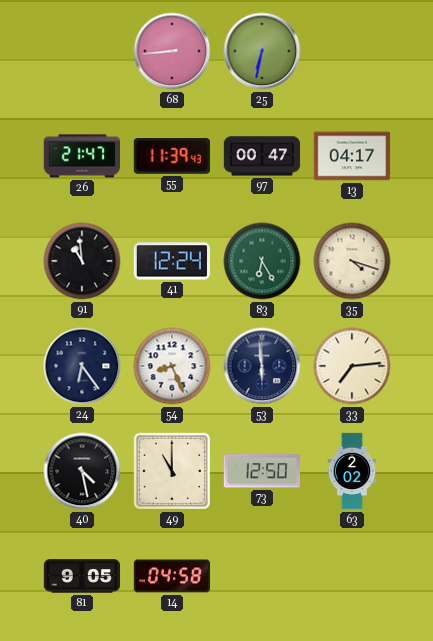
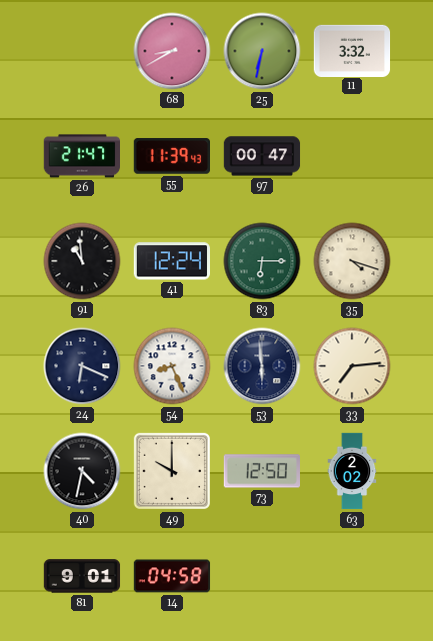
68: 8:44 -> 8:40 (172, 51)
11: none -> 3:32 (352, 50)
13: 04:17 -> none (352, 156)
83: 6:25 -> 6:15 (262, 261)
24: 6:24 -> 6:19 (82, 366)
40: 4:28 -> 4:32 (82, 471)
49: 11:00 -> 10:00 (172, 471)
81: 9:05 -> 9:01 (82, 576)
